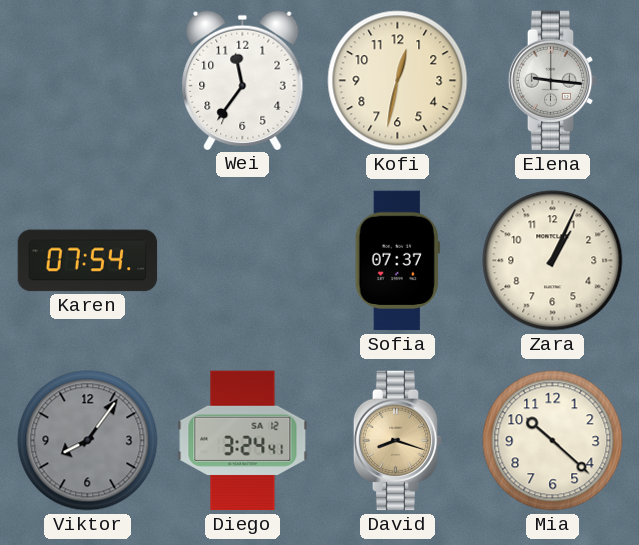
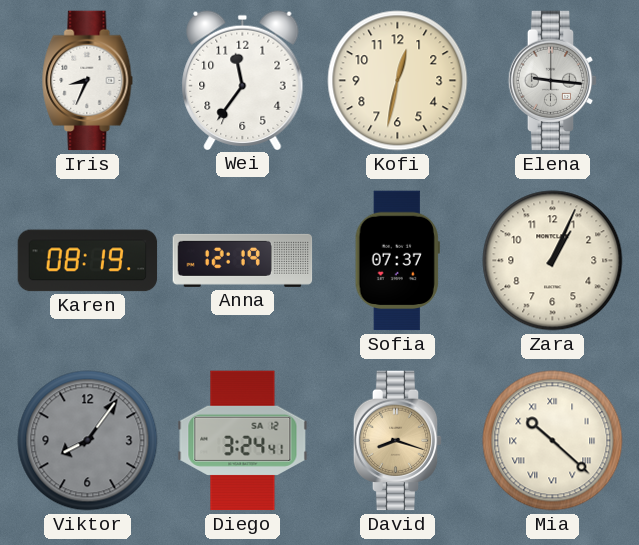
Iris: none -> 8:34 (88, 81)
Karen: 07:54 -> 08:19 (88, 261)
Anna: none -> 12:19 (243, 260)
Mia numerals: Arabic -> Roman (553, 441)
